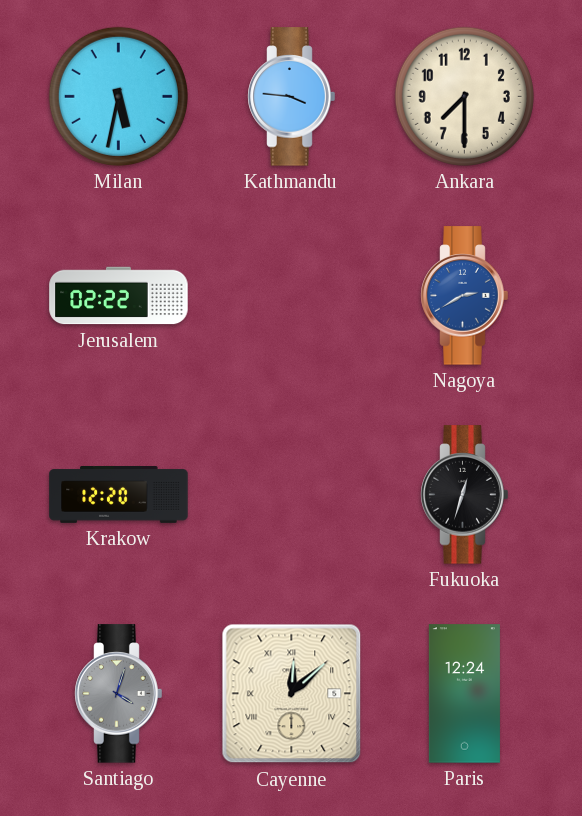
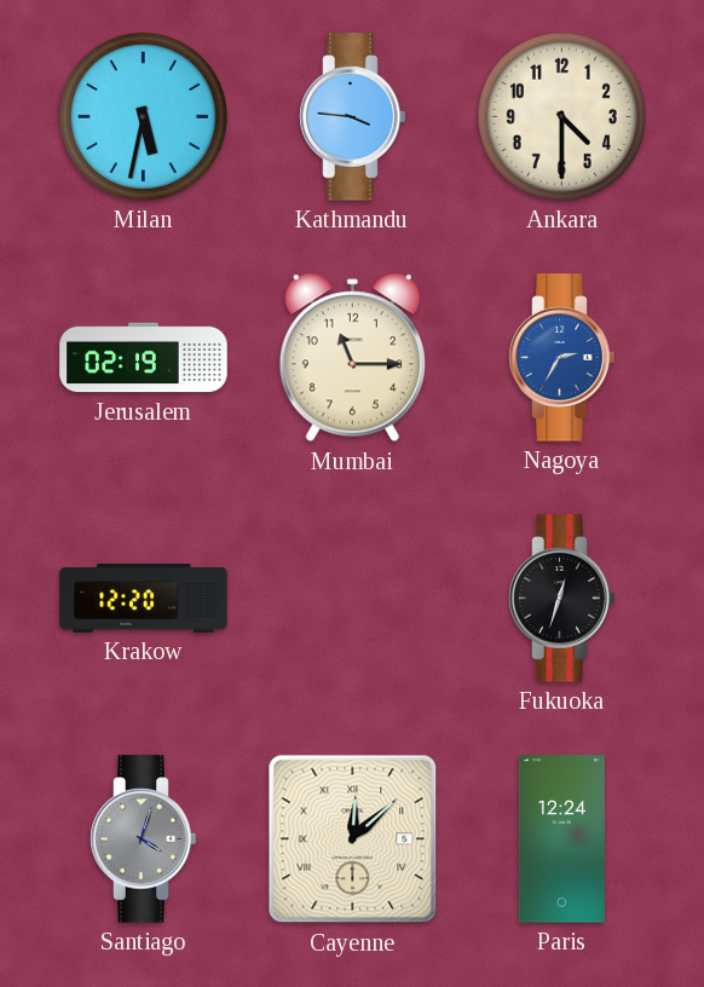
Ankara: 7:30 -> 4:30 (561, 116)
Jerusalem: 02:22 -> 02:19 (144, 358)
Mumbai: none -> 11:15 (352, 358)
Nagoya: 2:40 -> 2:35 (562, 358)
